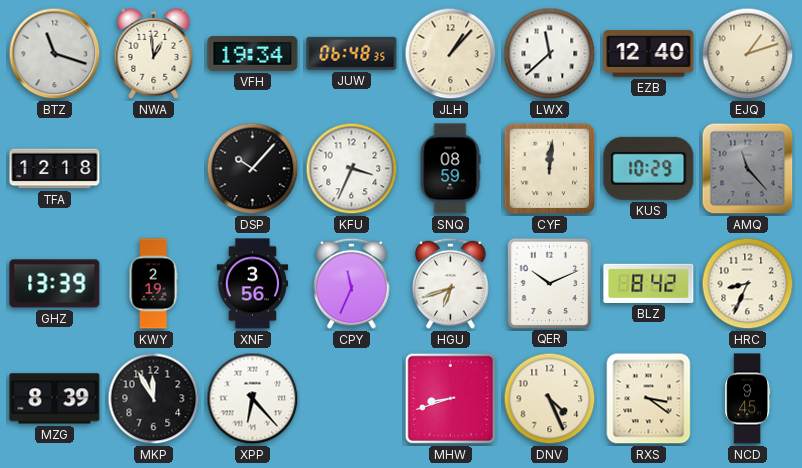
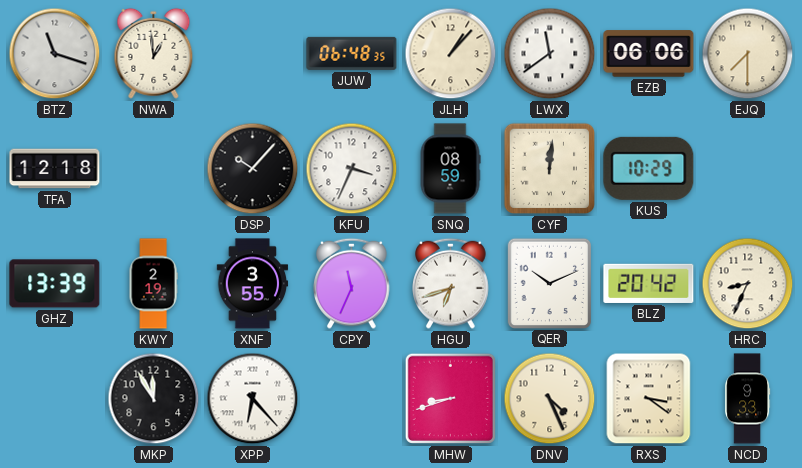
VFH: 19:34 -> none (253, 54)
LWX: 11:38 -> 11:39 (550, 54)
EZB: 12:40 -> 06:06 (649, 54)
EJQ: 1:12 -> 7:30 (748, 54)
AMQ: 11:23 -> none (748, 169)
XNF: 3:56 -> 3:55 (253, 284)
BLZ: 8:42 -> 20:42 (649, 283)
MZG: 8:39 -> none (55, 399)
NCD: 9:45 -> 9:33 (748, 399)
